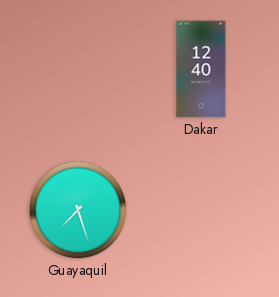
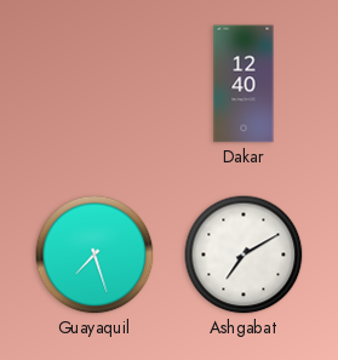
Ashgabat: none -> 7:10 (244, 255)
